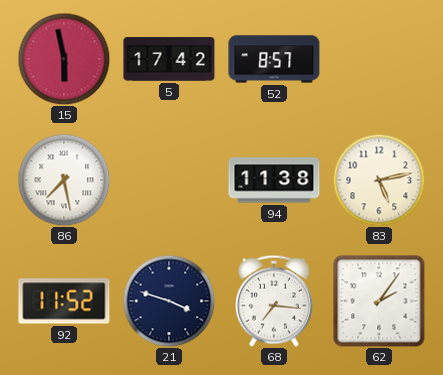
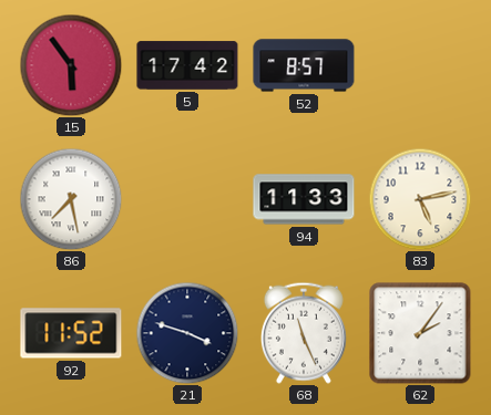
15: 5:58 -> 5:54 (71, 65)
94: 11:38 -> 11:33 (304, 199)
68: 7:16 -> 11:26 (304, 333)
